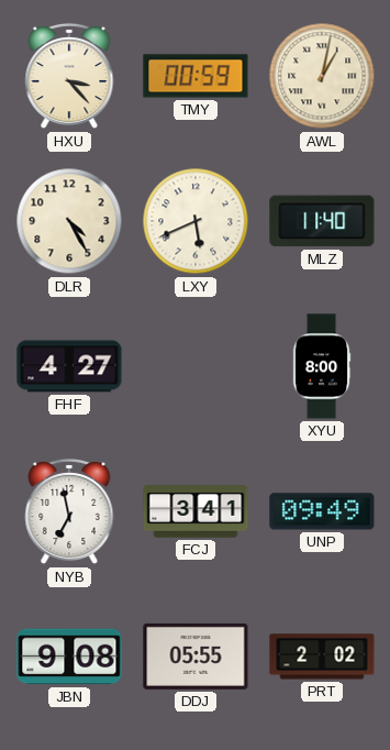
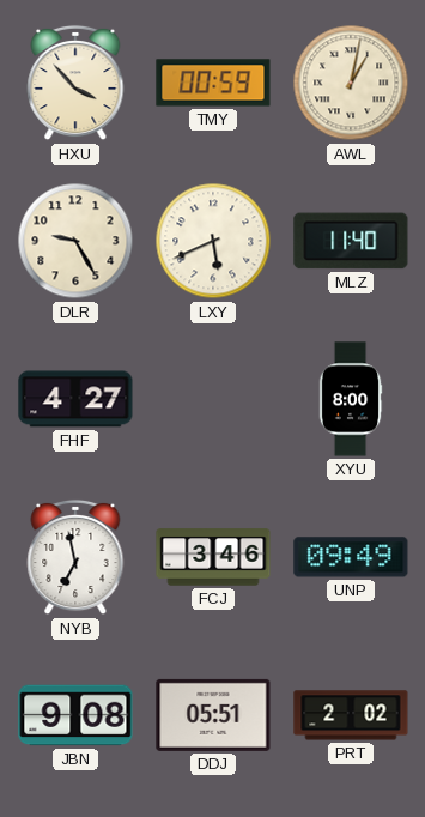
HXU: 3:23 -> 3:53 (75, 83)
DLR: 4:25 -> 9:25 (75, 241)
FCJ: 3:41 -> 3:46 (213, 557)
DDJ: 05:55 -> 05:51 (213, 715)
